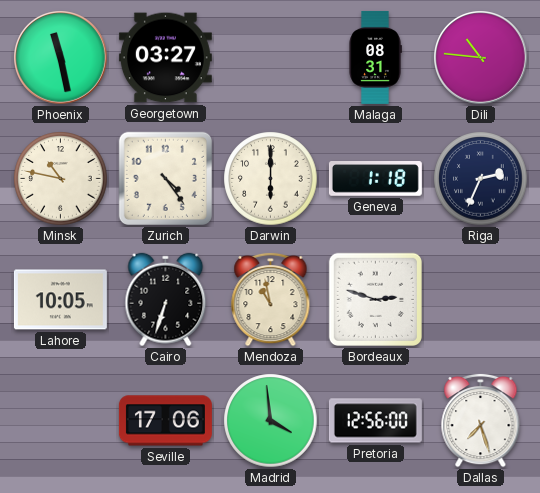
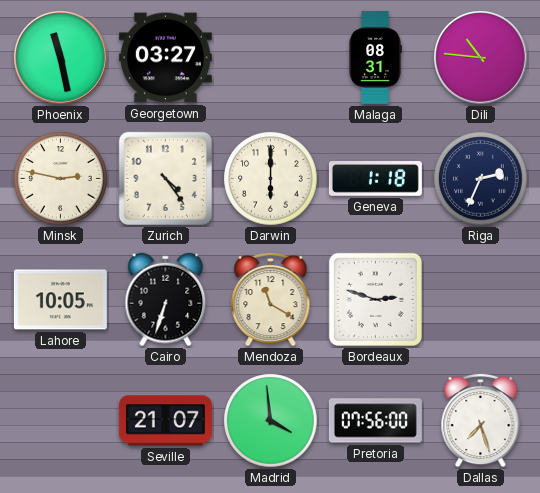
Minsk: 10:47 -> 2:47 (61, 179)
Mendoza: 10:58 -> 11:20 (271, 299)
Seville: 17:06 -> 21:07 (165, 421)
Pretoria: 12:56 -> 07:56 (375, 421)
